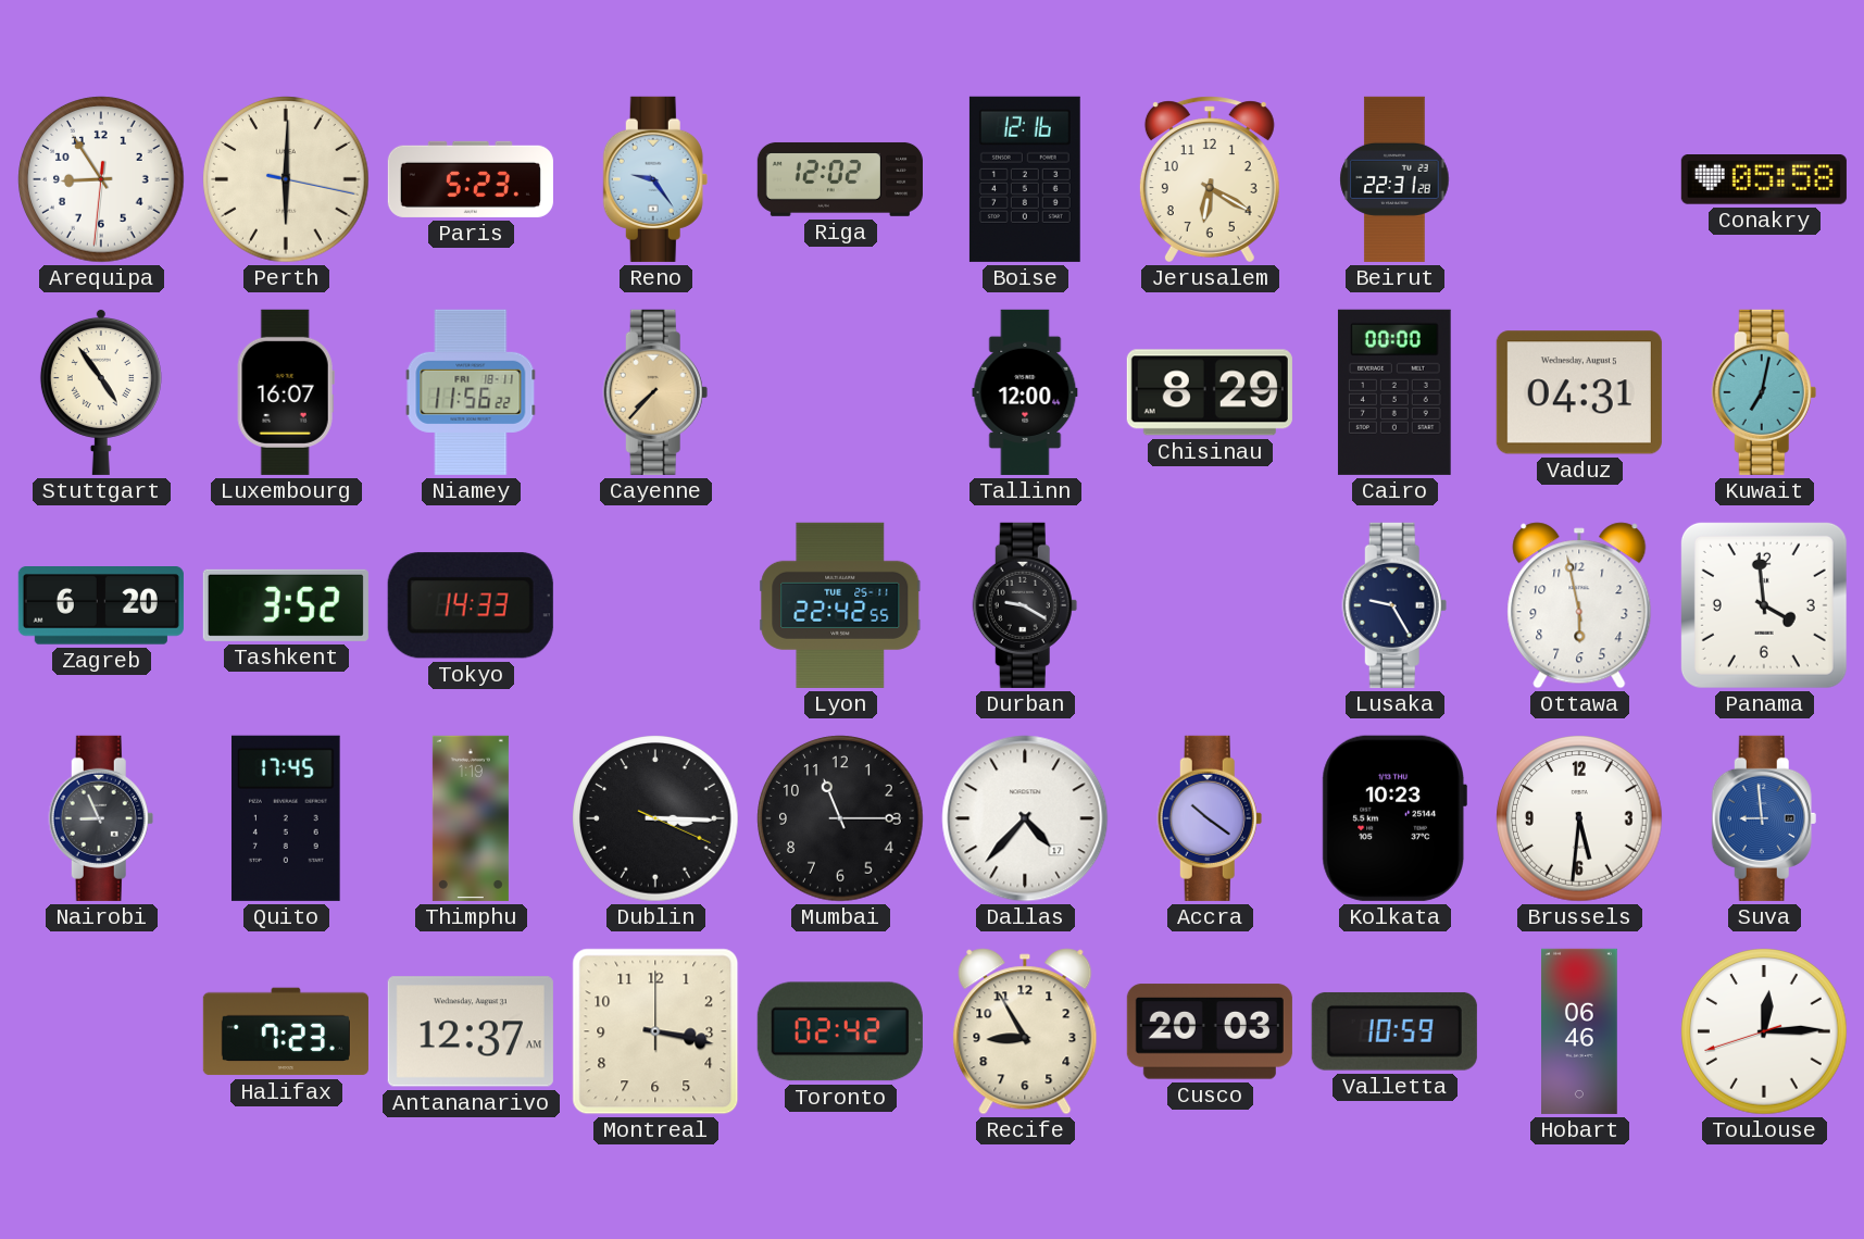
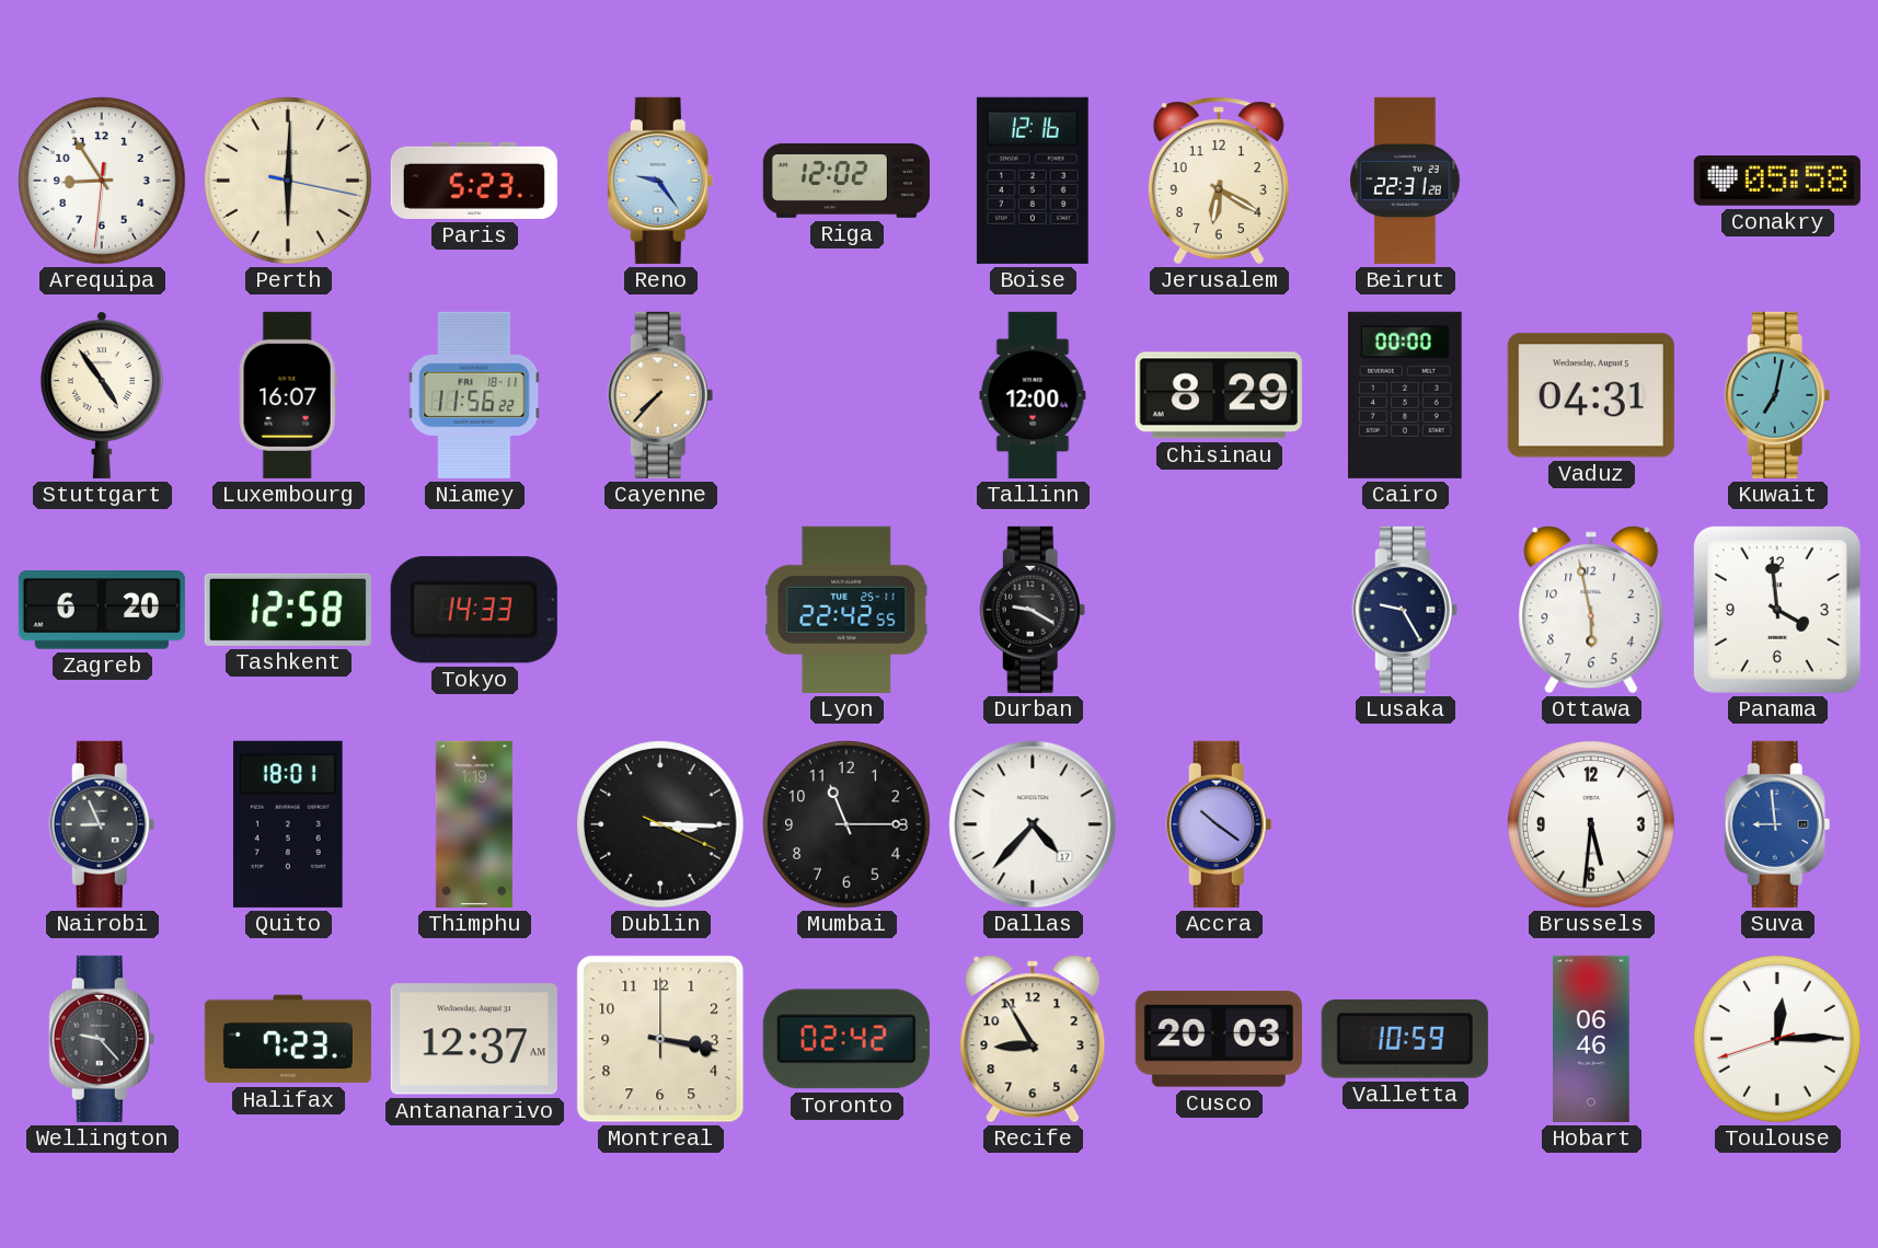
Tashkent: 3:52 -> 12:58 (288, 610)
Quito: 17:45 -> 18:01 (288, 824)
Kolkata: 10:23 -> none (1394, 818)
Wellington: none -> 9:23 (102, 1039)
